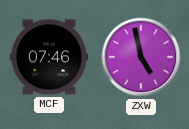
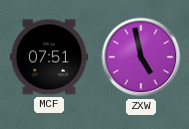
MCF: 07:46 -> 07:51 (49, 57)
